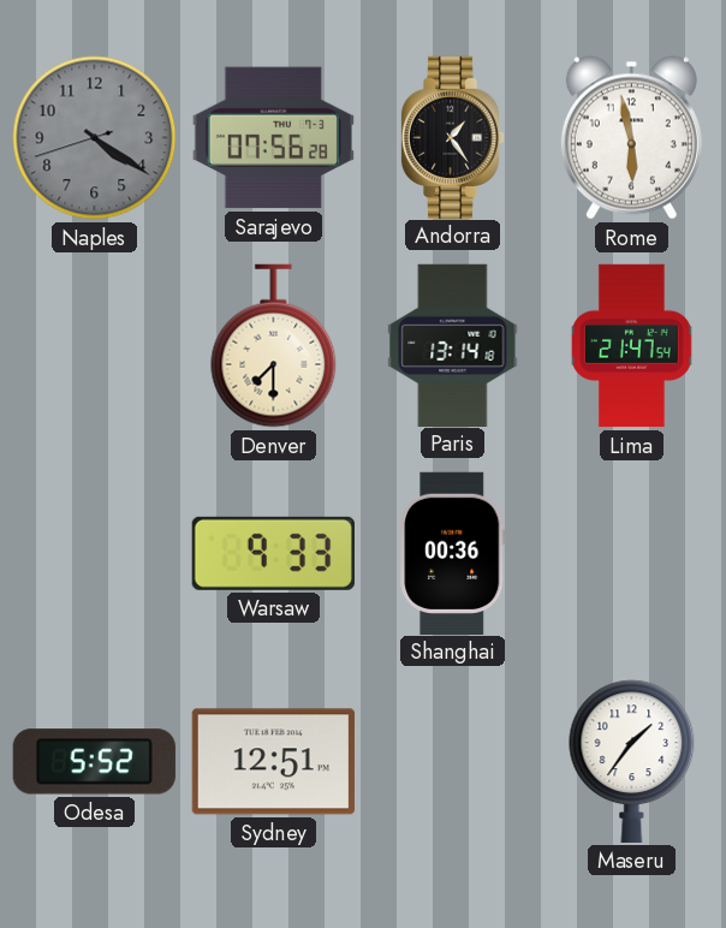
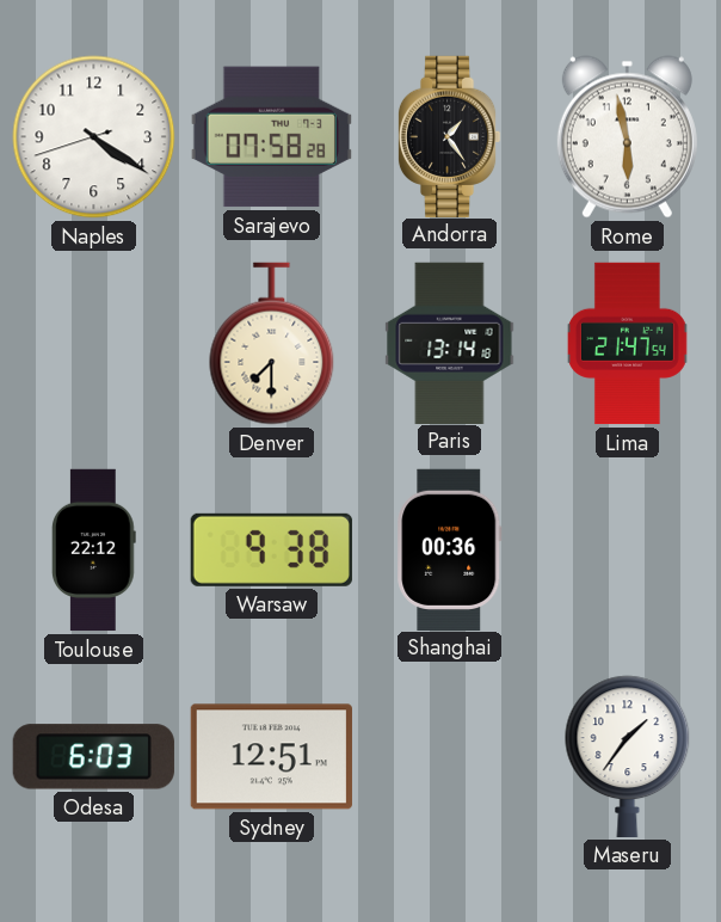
Naples dial: grey -> white (94, 137)
Sarajevo: 07:56 -> 07:58 (271, 137)
Toulouse: none -> 22:12 (94, 551)
Warsaw: 9:33 -> 9:38 (271, 549)
Odesa: 5:52 -> 6:03 (93, 757)
